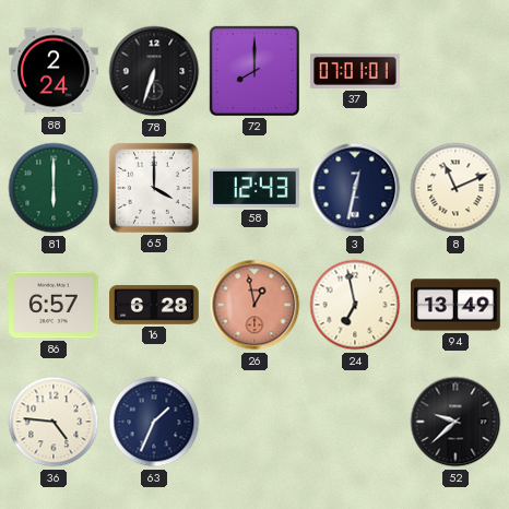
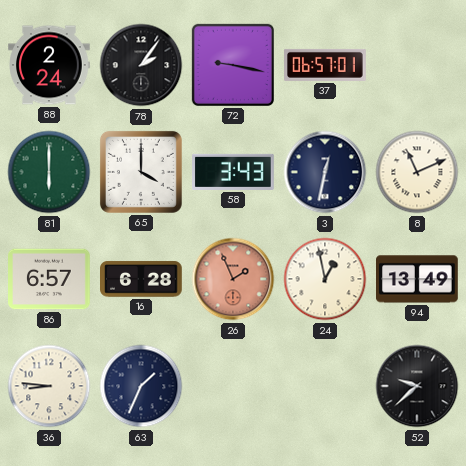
78: 6:33 -> 2:06 (141, 65)
72: 8:00 -> 9:17 (233, 65)
37: 07:01 -> 06:57 (325, 65)
58: 12:43 -> 3:43 (234, 172)
26: 12:58 -> 1:56 (233, 279)
24: 6:58 -> 12:58 (325, 279)
36: 4:46 -> 8:46 (49, 386)
